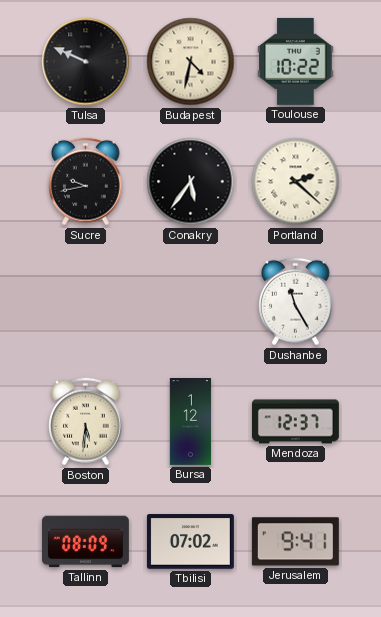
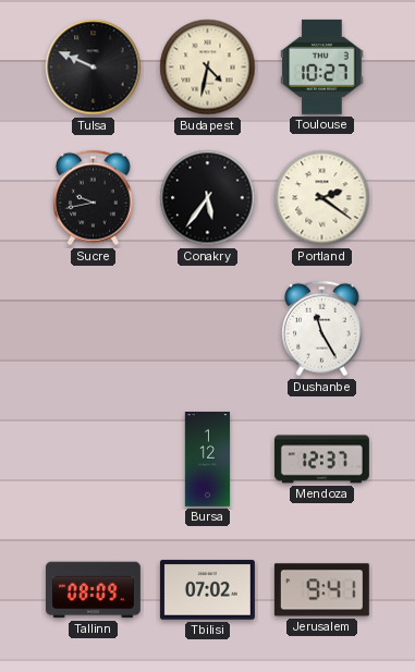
Toulouse: 10:22 -> 10:27 (322, 66)
Portland: 2:22 -> 2:21 (322, 198)
Boston: 5:31 -> none (86, 422)
